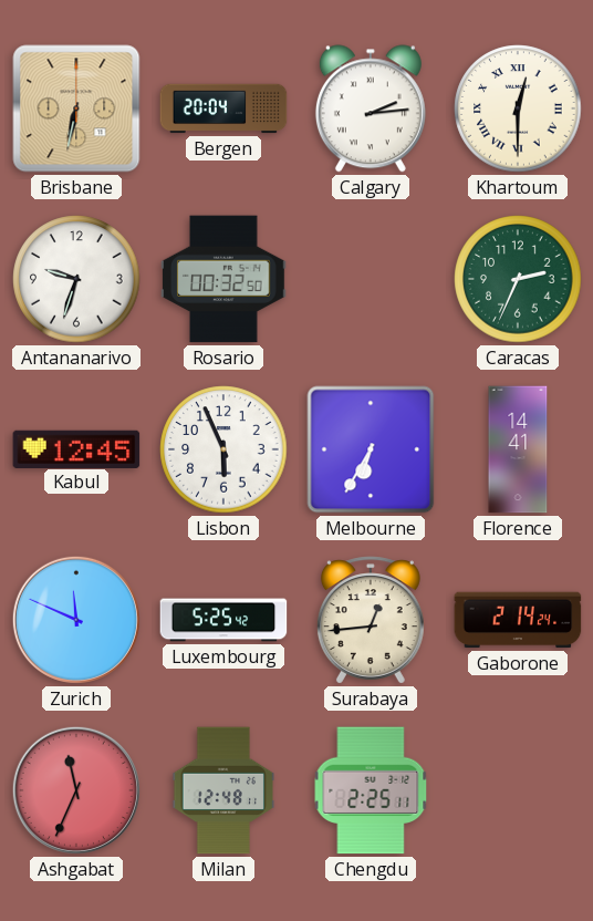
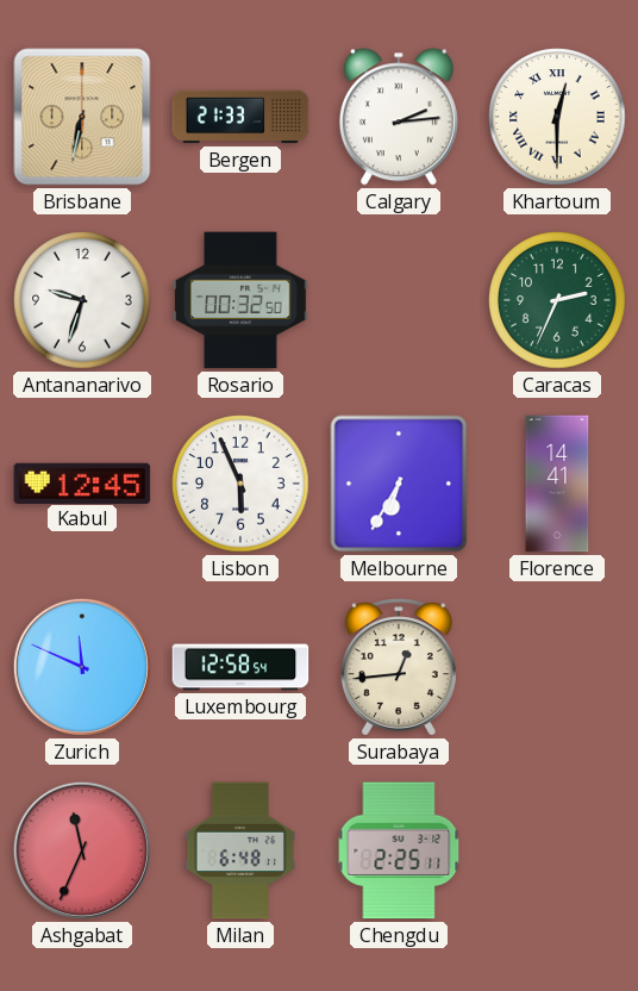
Bergen: 20:04 -> 21:33 (240, 117)
Luxembourg: 5:25 -> 12:58 (240, 667)
Gaborone: 2:14 -> none (518, 620)
Milan: 12:48 -> 6:48 (239, 850)
